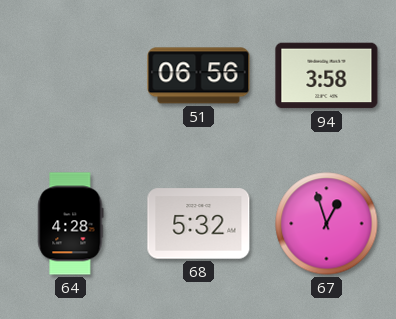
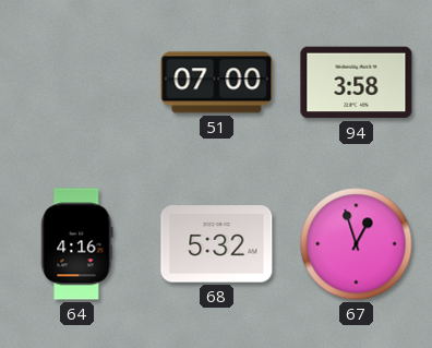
51: 06:56 -> 07:00 (217, 83)
64: 4:28 -> 4:16 (77, 244)
